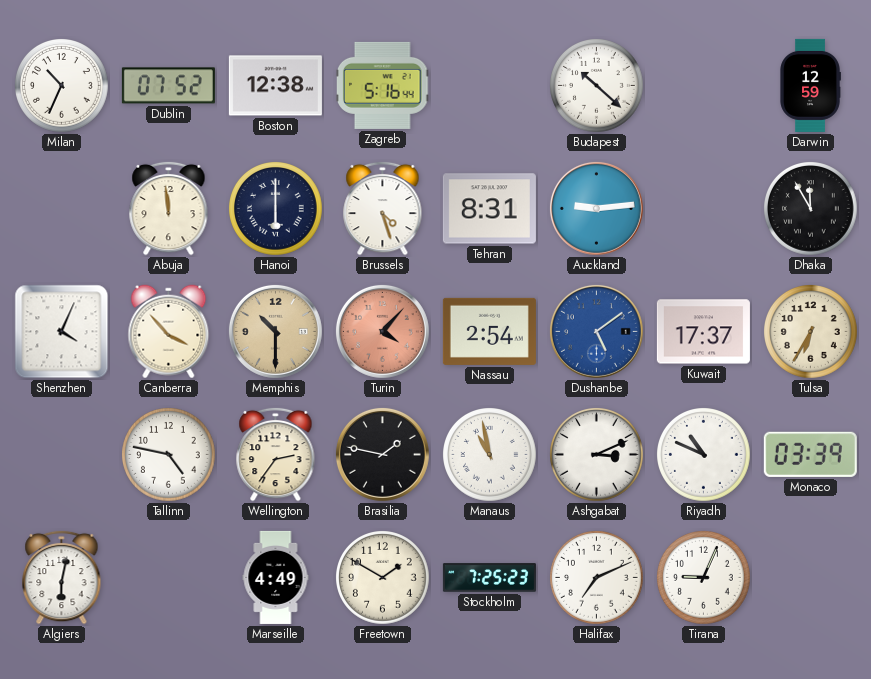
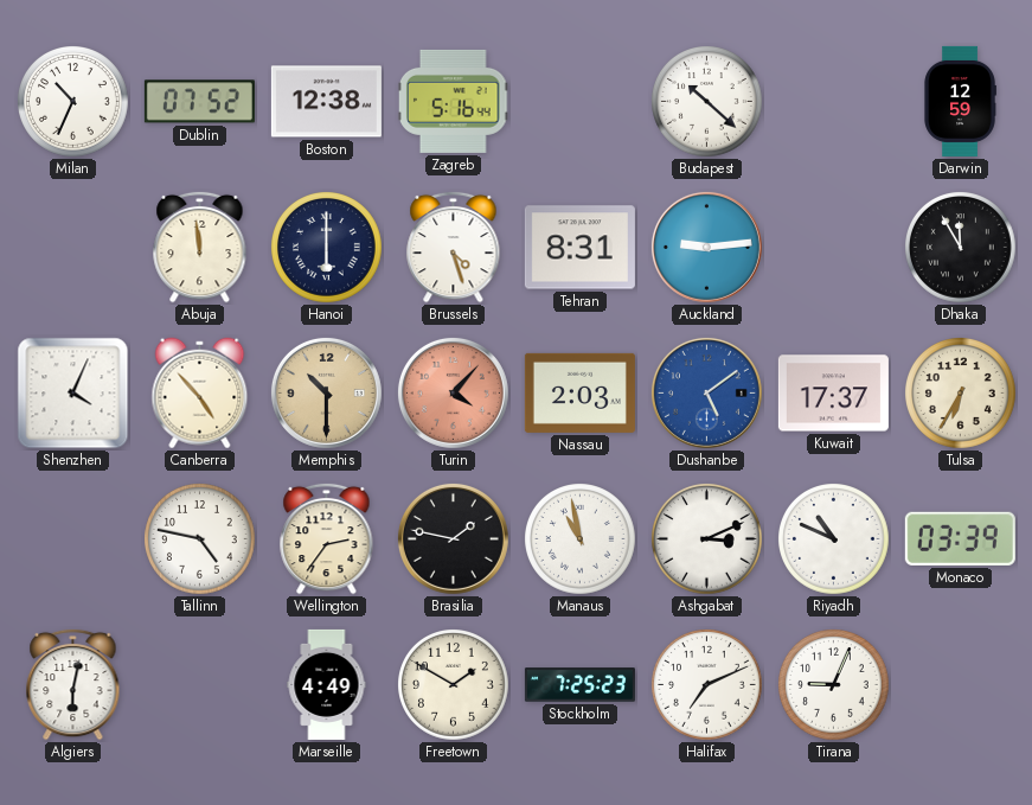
Canberra: 3:53 -> 4:53 (200, 394)
Nassau: 2:54 -> 2:03 (579, 392)
